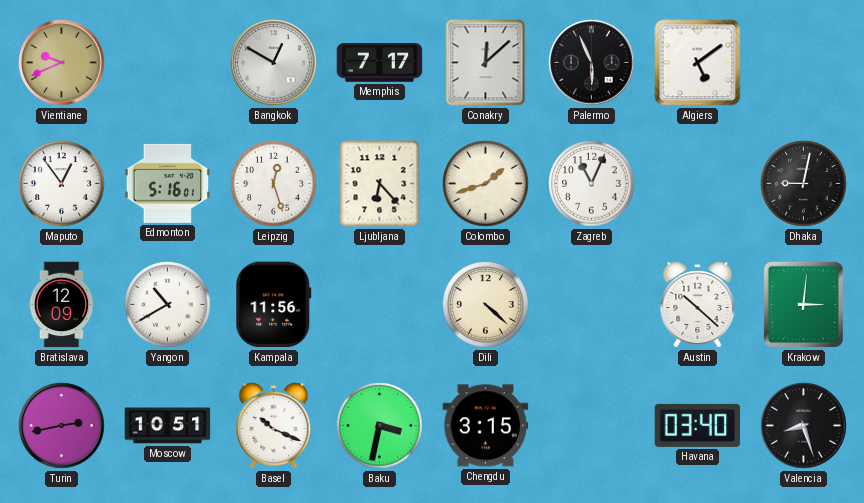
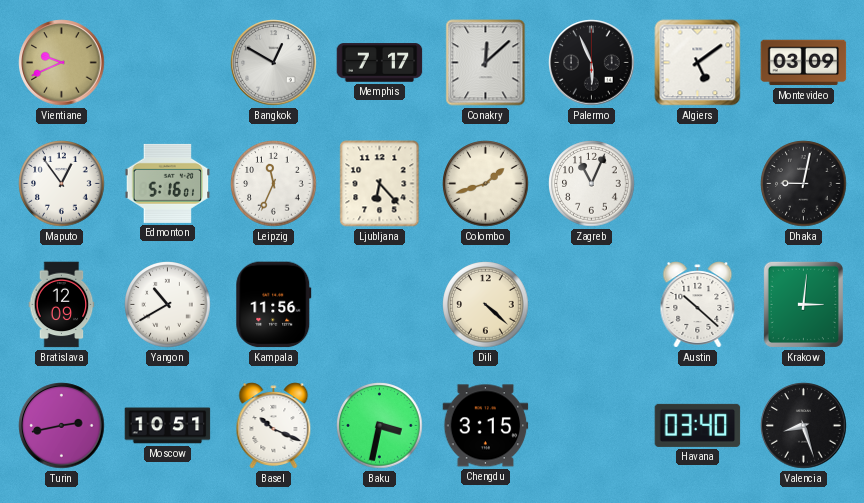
Montevideo: none -> 03:09 (804, 63)
Leipzig: 12:27 -> 11:34 (274, 184)
